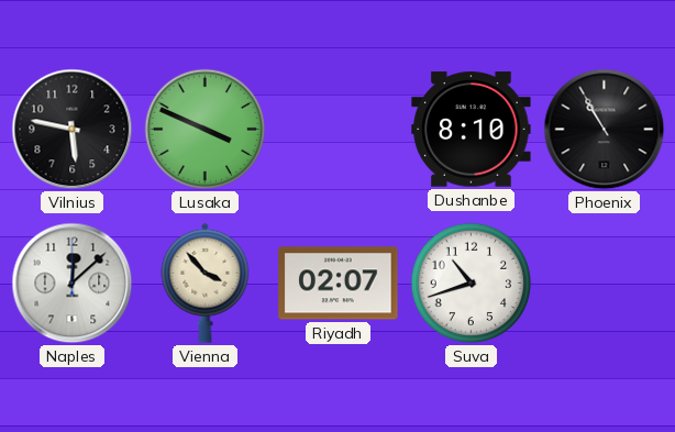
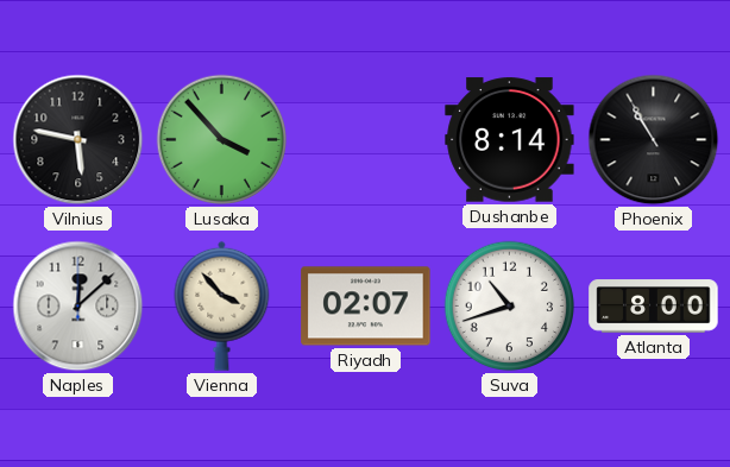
Lusaka: 3:49 -> 3:53 (222, 140)
Dushanbe: 8:10 -> 8:14 (510, 140)
Atlanta: none -> 8:00 (654, 307)
